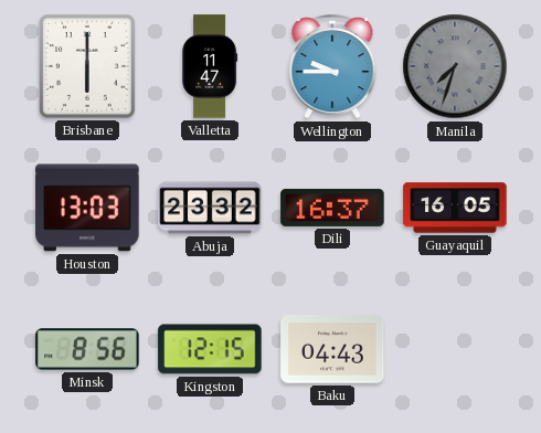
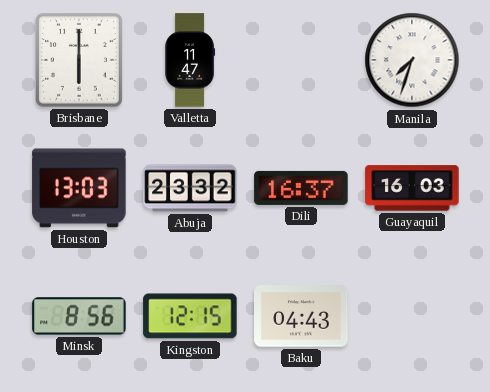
Wellington: 9:45 -> none (332, 66)
Manila dial: grey -> white (412, 60)
Guayaquil: 16:05 -> 16:03 (412, 188)
